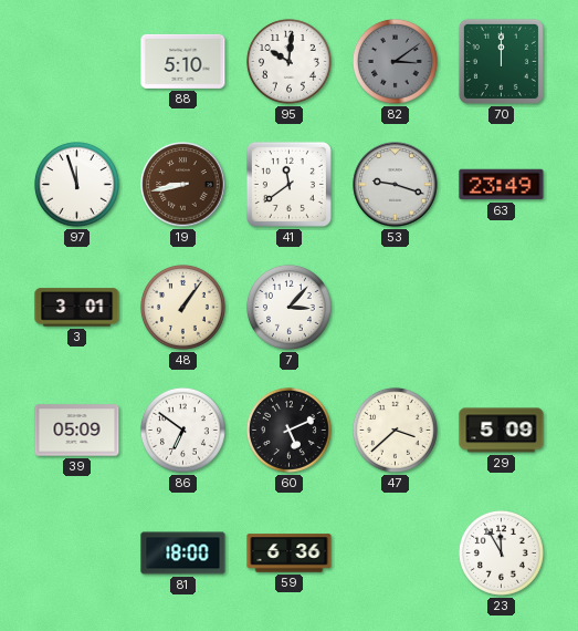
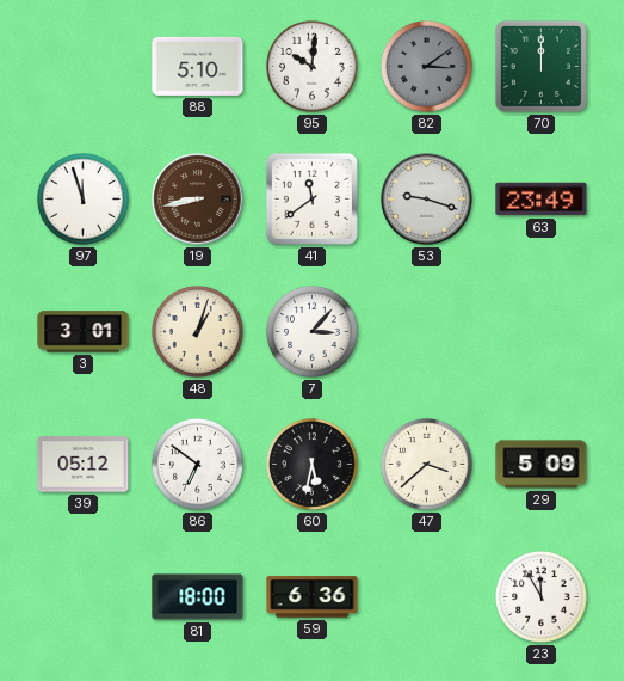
48: 1:06 -> 1:03 (197, 331)
39: 05:09 -> 05:12 (84, 465)
60: 5:11 -> 5:32 (311, 464)
